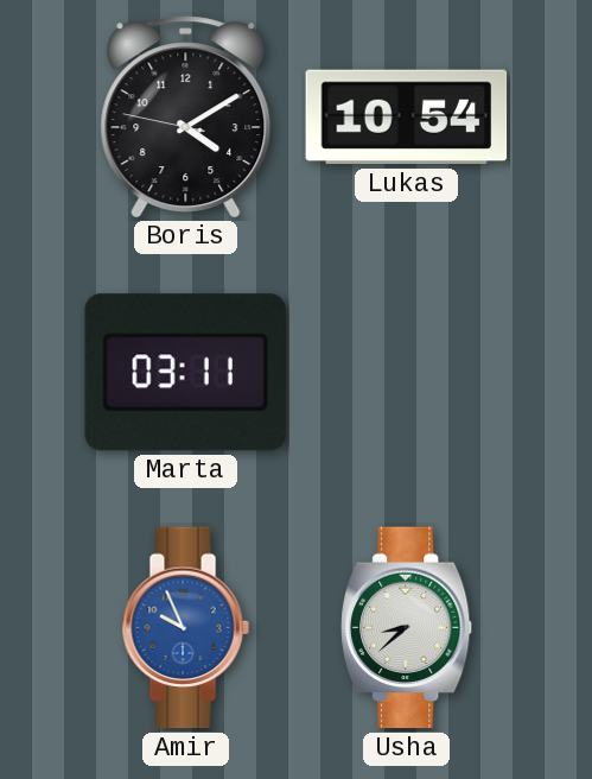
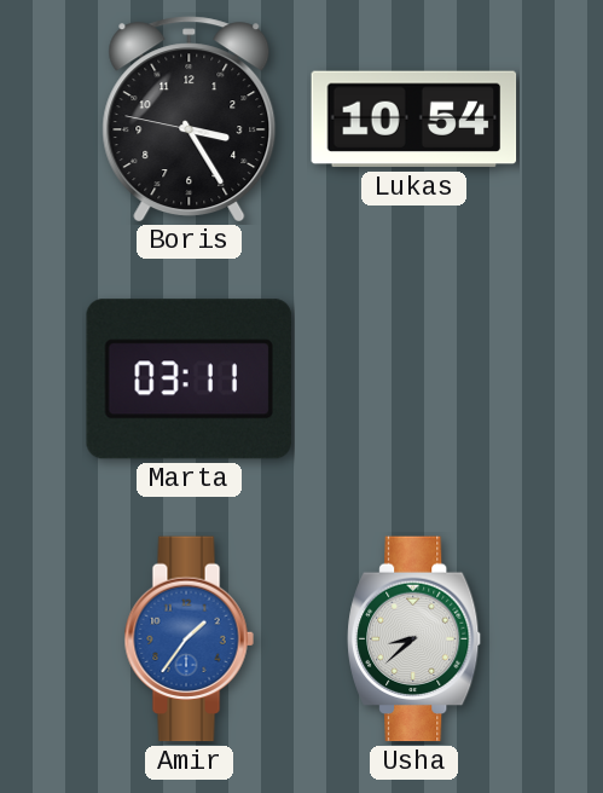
Boris: 4:09 -> 3:24 (190, 118)
Amir: 9:56 -> 1:36 (189, 639)
